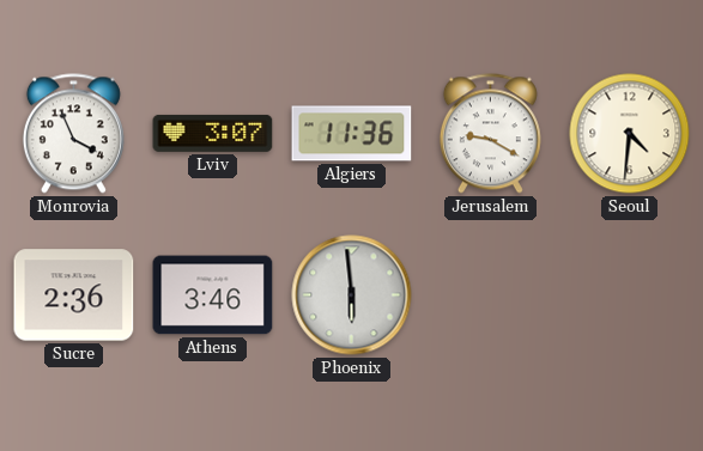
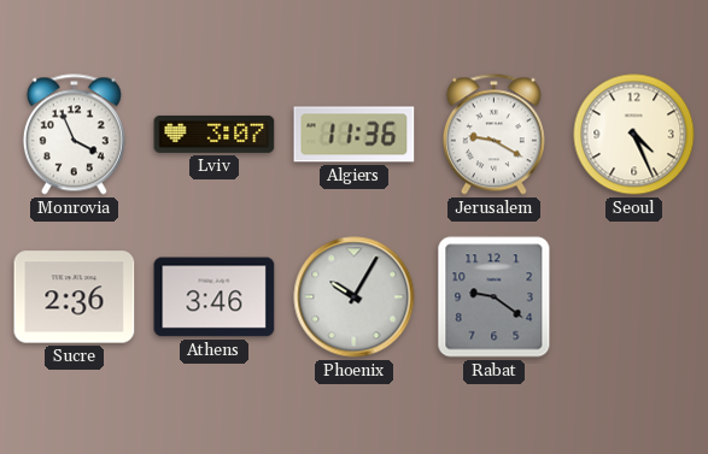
Seoul: 4:31 -> 4:26 (634, 135)
Phoenix: 5:59 -> 10:05 (355, 297)
Rabat: none -> 9:21 (495, 297)
